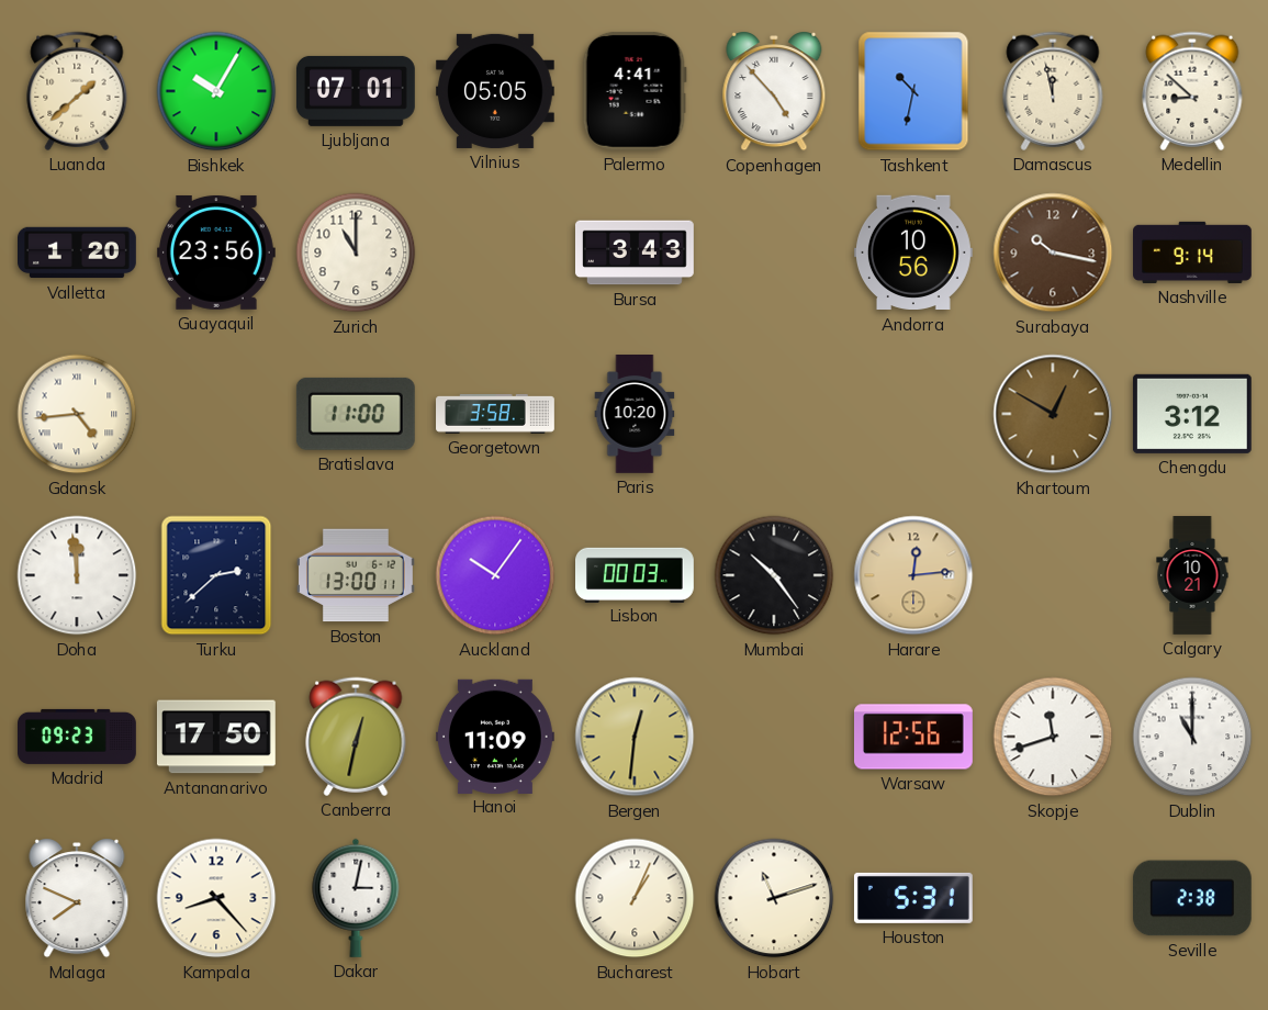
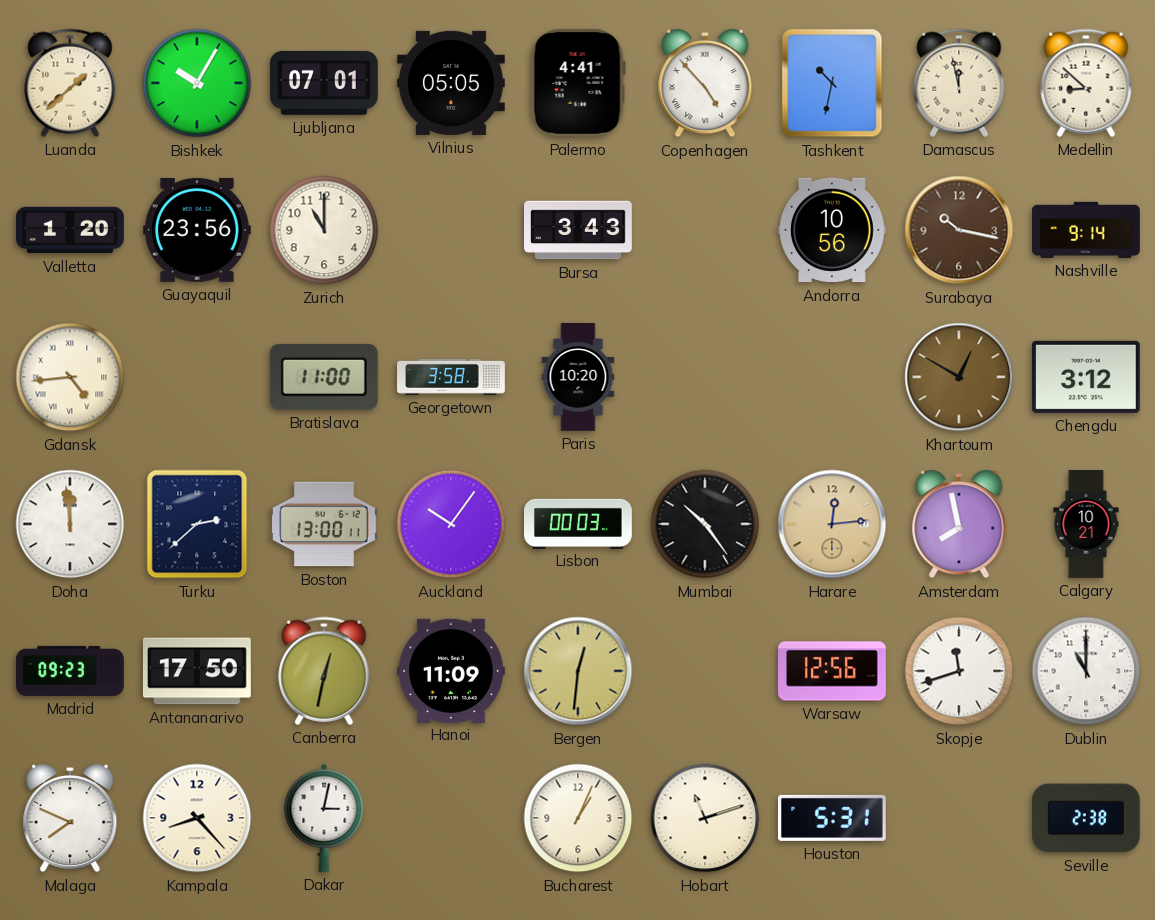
Amsterdam: none -> 7:58 (959, 524)
